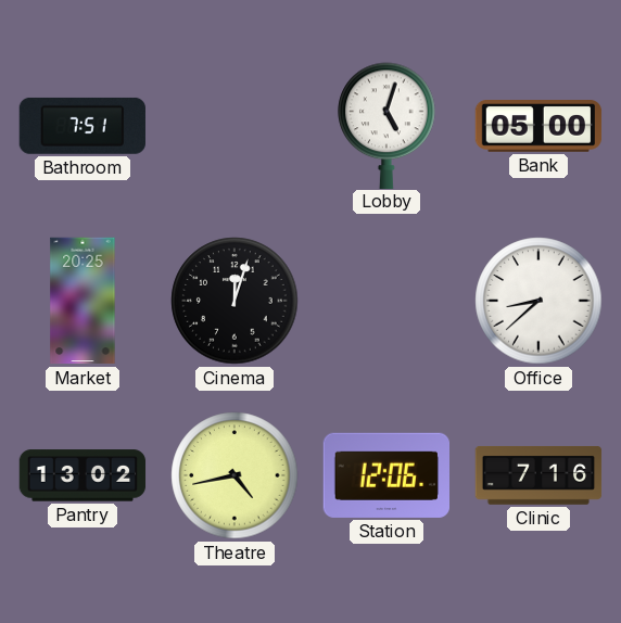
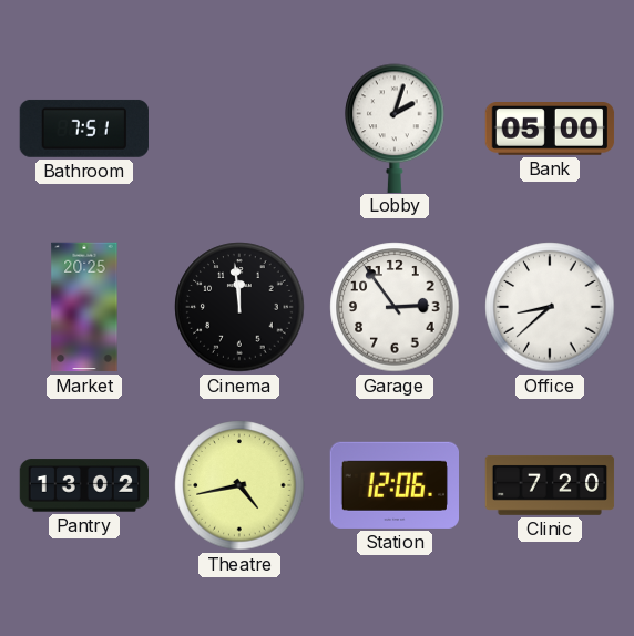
Lobby: 5:03 -> 2:03 (395, 127)
Cinema: 12:03 -> 11:59 (239, 307)
Garage: none -> 2:54 (395, 307)
Clinic: 7:16 -> 7:20 (550, 485)
